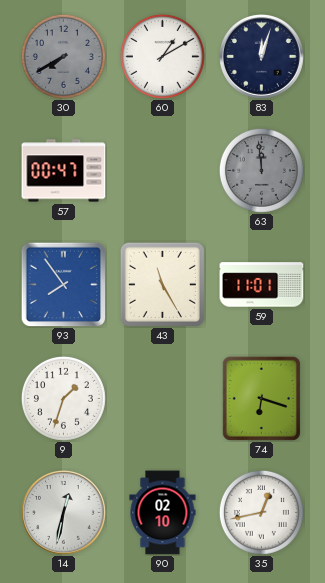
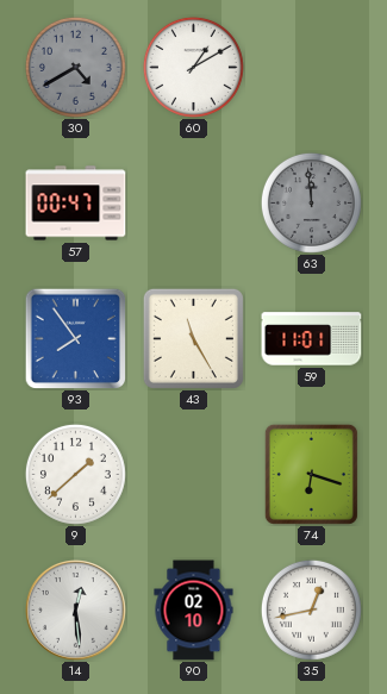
30: 7:40 -> 4:40 (75, 67)
83: 12:03 -> none (262, 57)
9: 1:33 -> 1:38 (75, 474)
14: 12:32 -> 12:29 (76, 611)
